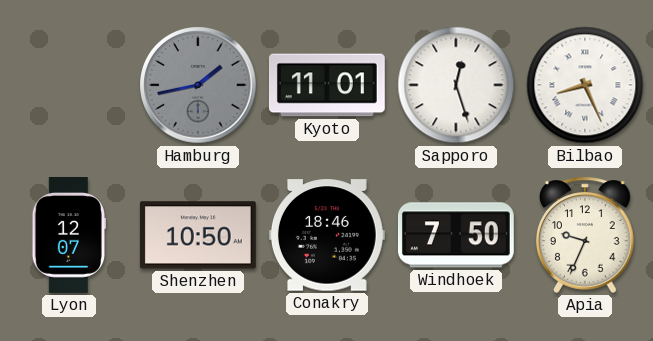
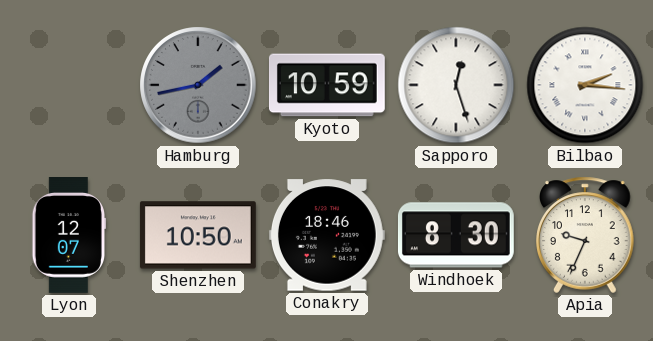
Kyoto: 11:01 -> 10:59 (327, 85)
Bilbao: 8:26 -> 2:16 (585, 85)
Windhoek: 7:50 -> 8:30 (456, 235)
